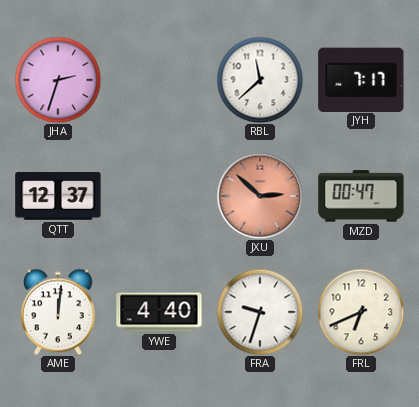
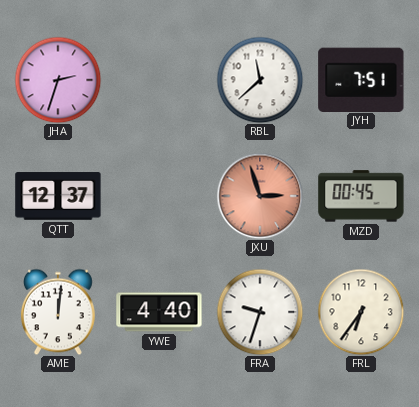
JYH: 7:17 -> 7:51 (361, 79)
JXU: 2:52 -> 2:57 (260, 196)
MZD: 00:47 -> 00:45 (361, 196)
FRL: 6:41 -> 6:36 (361, 312)
